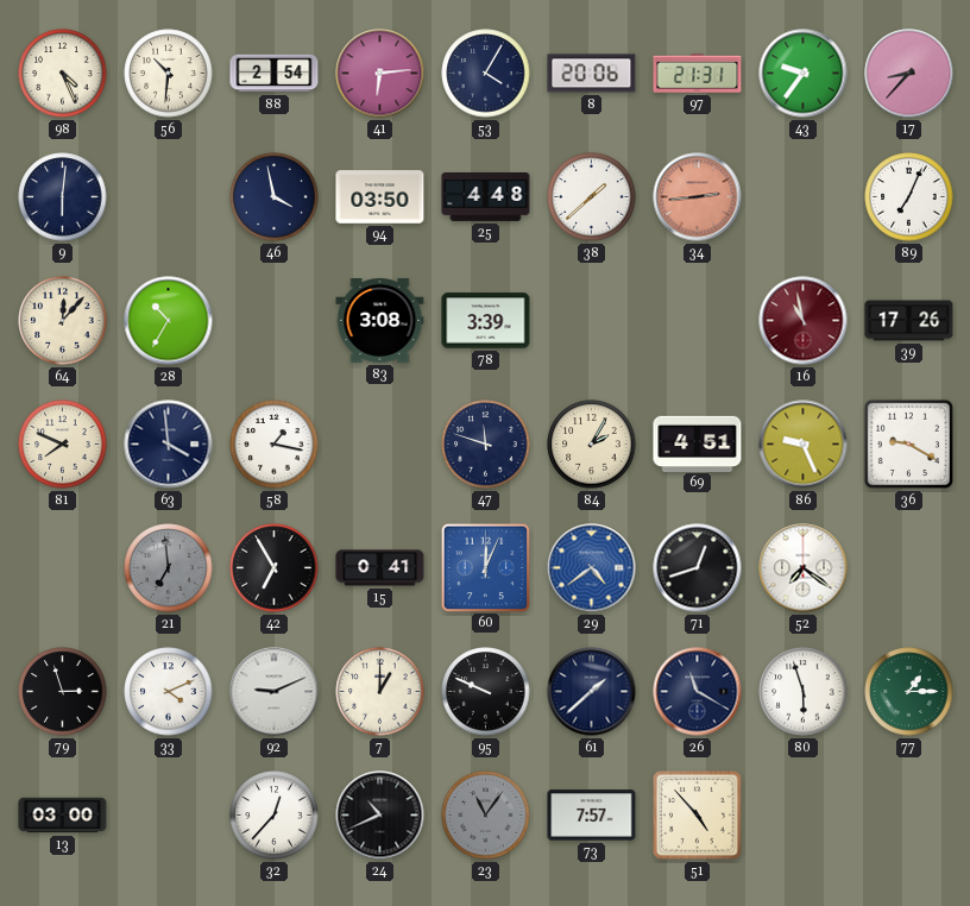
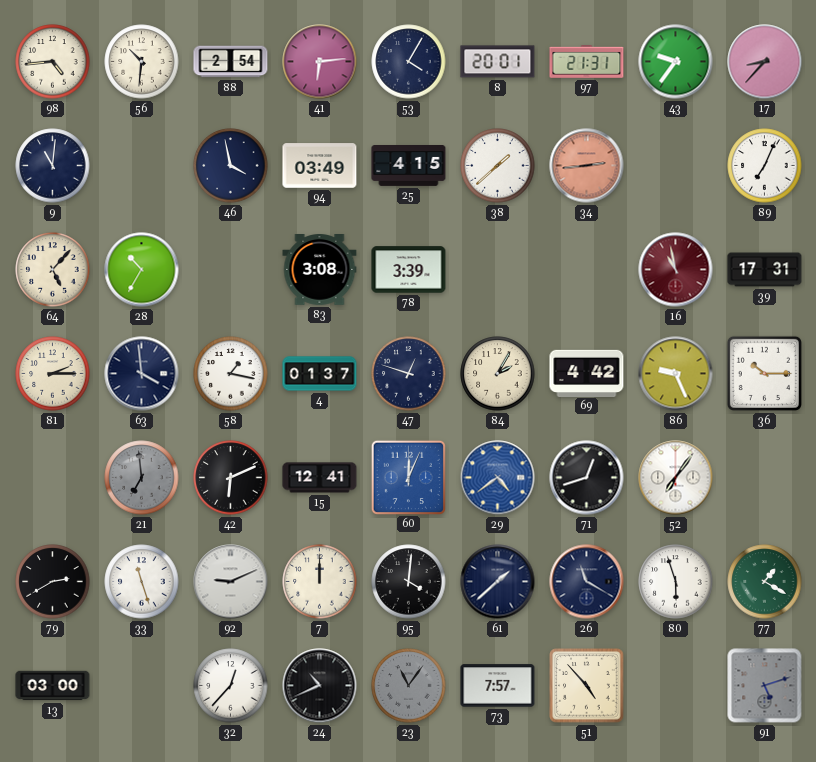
98: 4:26 -> 4:44 (53, 62)
8: 20:06 -> 20:01 (498, 62)
9: 6:01 -> 11:01 (53, 166)
94: 03:50 -> 03:49 (320, 166)
25: 4:48 -> 4:15 (409, 166)
64: 12:07 -> 5:07 (53, 270)
39: 17:26 -> 17:31 (765, 270)
81: 7:49 -> 2:15 (53, 374)
4: none -> 01:37 (320, 374)
47: 11:48 -> 12:48 (409, 374)
69: 4:51 -> 4:42 (587, 373)
36: 9:20 -> 10:15 (764, 373)
42: 6:55 -> 6:11 (231, 478)
15: 0:41 -> 12:41 (320, 478)
52: 7:21 -> 7:06 (676, 478)
79: 2:57 -> 2:40 (53, 582)
33: 4:11 -> 11:27 (142, 582)
7: 1:00 -> 12:00 (320, 582)
95: 9:49 -> 4:01 (409, 582)
77: 1:15 -> 1:20 (765, 582)
91: none -> 5:12 (765, 686)
